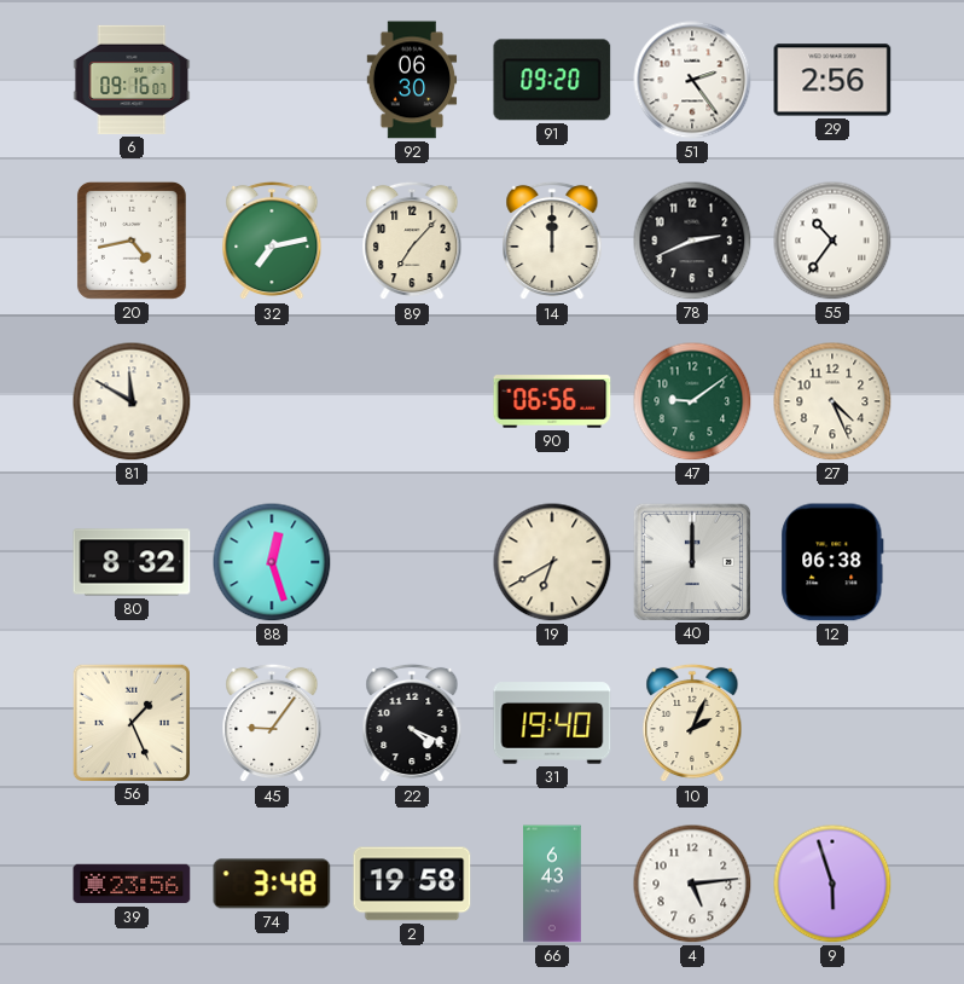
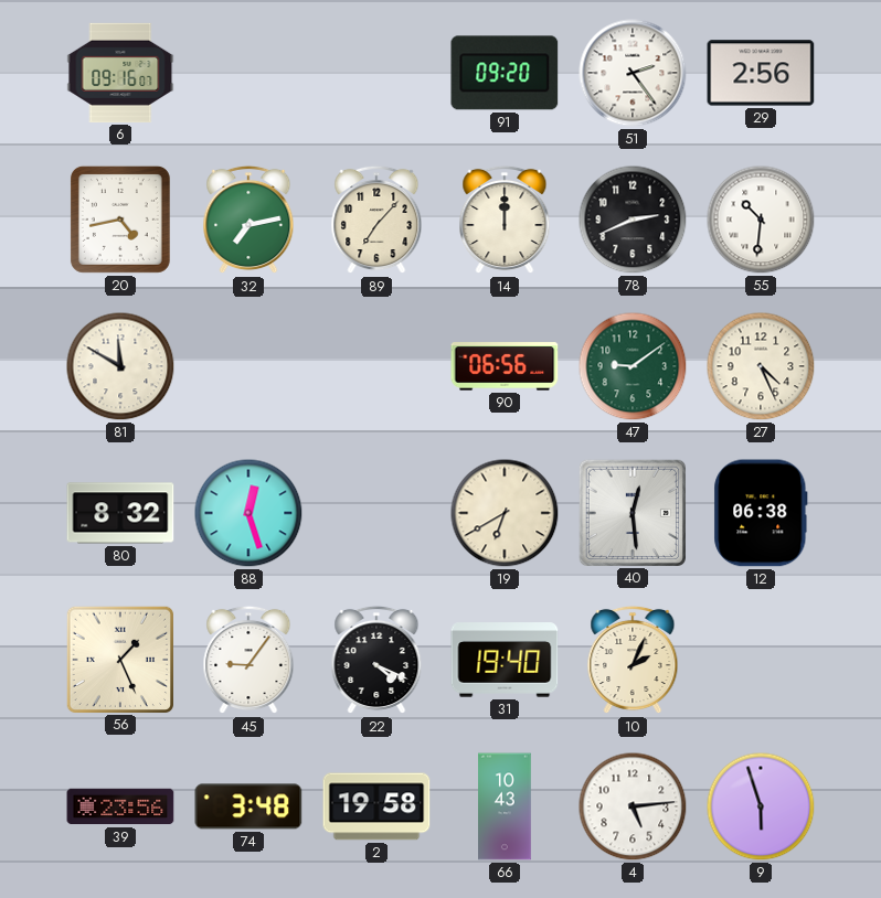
92: 06:30 -> none (412, 80)
55: 10:36 -> 10:31 (761, 220)
40: 12:00 -> 12:29 (631, 512)
66: 6:43 -> 10:43 (505, 806)
